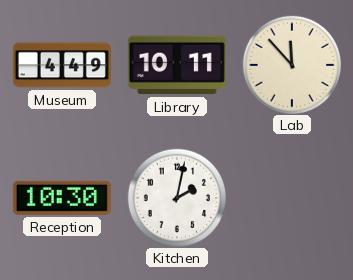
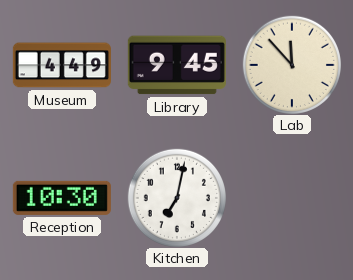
Library: 10:11 -> 9:45 (177, 65)
Kitchen: 2:02 -> 7:02 (176, 197)
